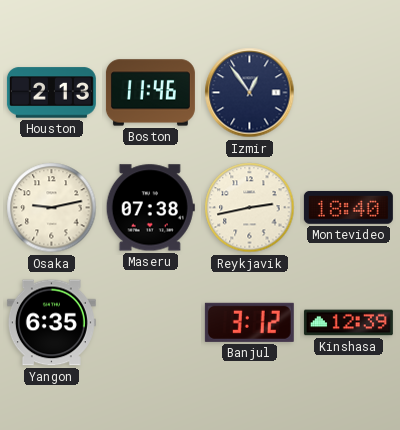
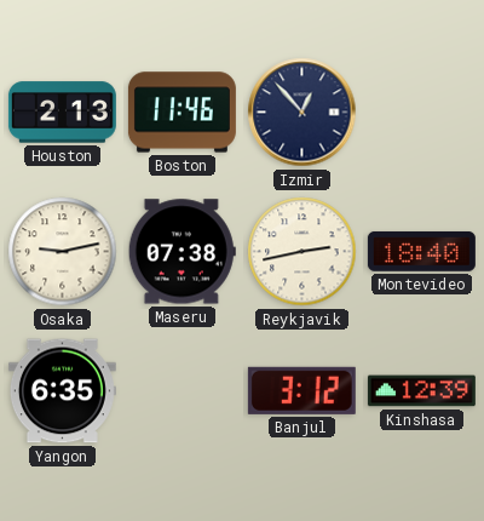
Izmir: 12:54 -> 12:53 (302, 113)
